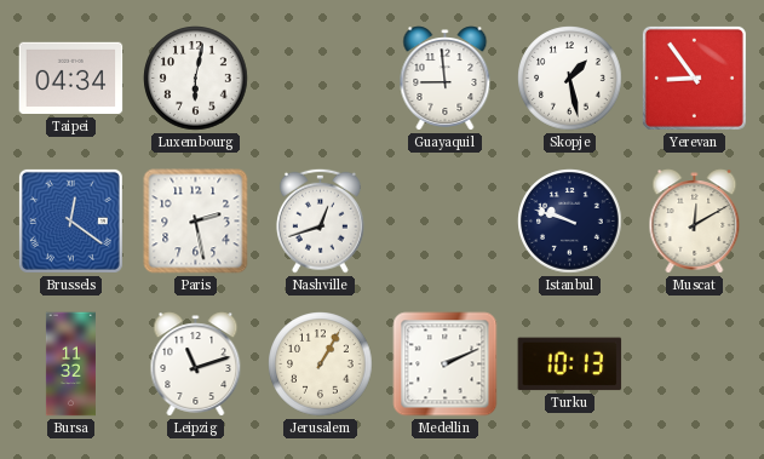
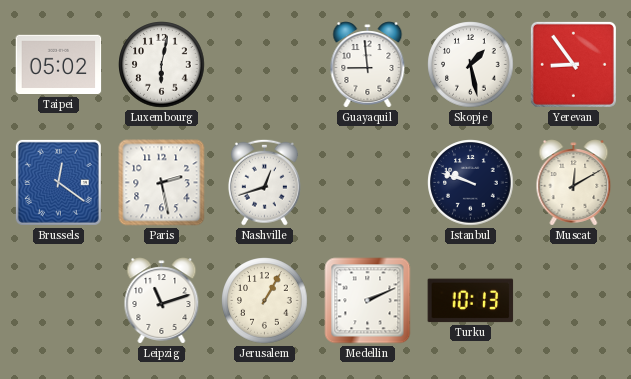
Taipei: 04:34 -> 05:02 (59, 65)
Bursa: 11:32 -> none (70, 365)
